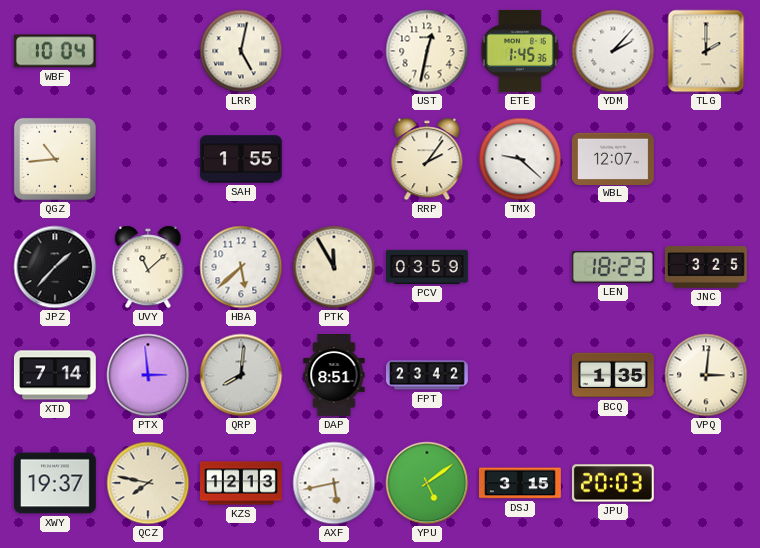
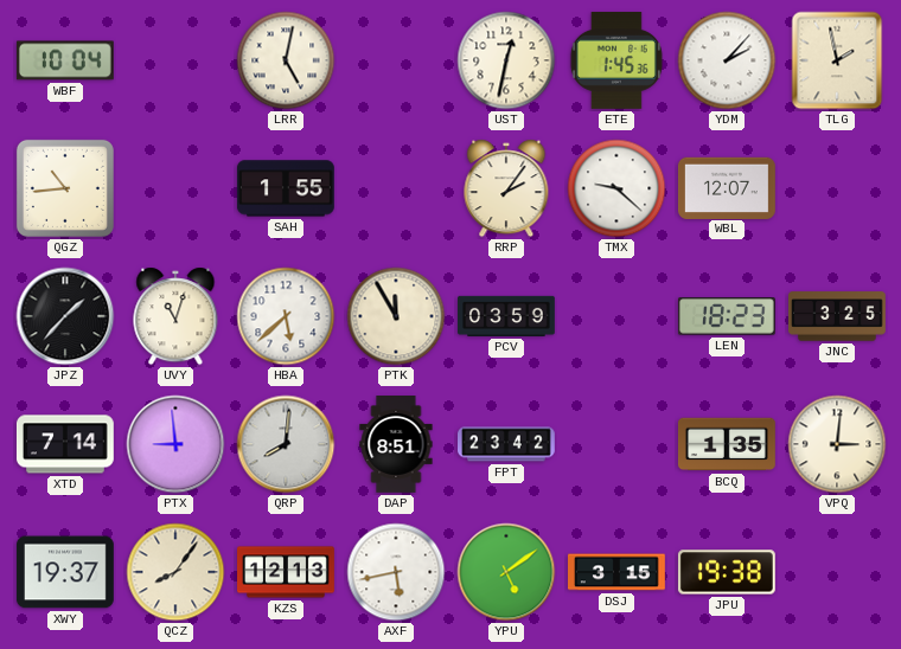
TLG: 2:00 -> 1:58 (837, 60)
UVY: 11:08 -> 11:03 (175, 316)
PTX: 2:59 -> 8:59 (175, 444)
QCZ: 7:47 -> 8:06 (175, 572)
JPU: 20:03 -> 19:38 (727, 572)
